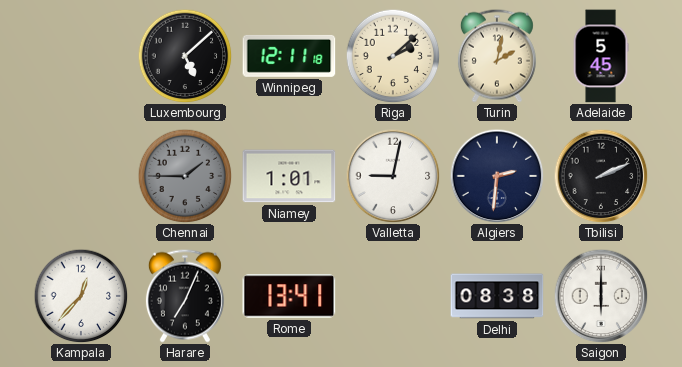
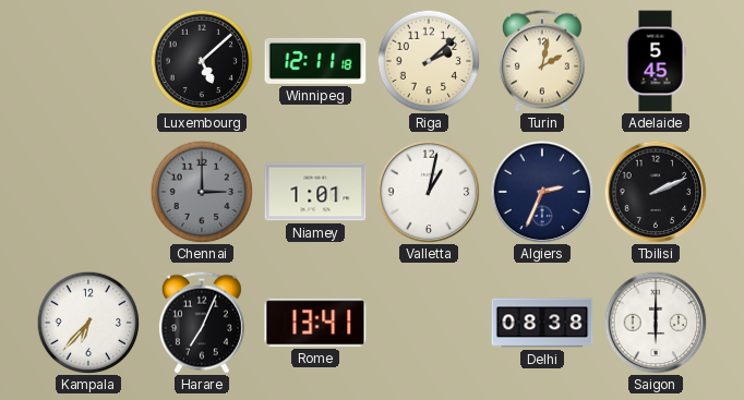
Chennai: 1:45 -> 3:00 (202, 192)
Valletta: 9:02 -> 1:02 (429, 192)
Algiers: 2:31 -> 2:34 (542, 192)
Kampala: 12:37 -> 6:37 (88, 323)
